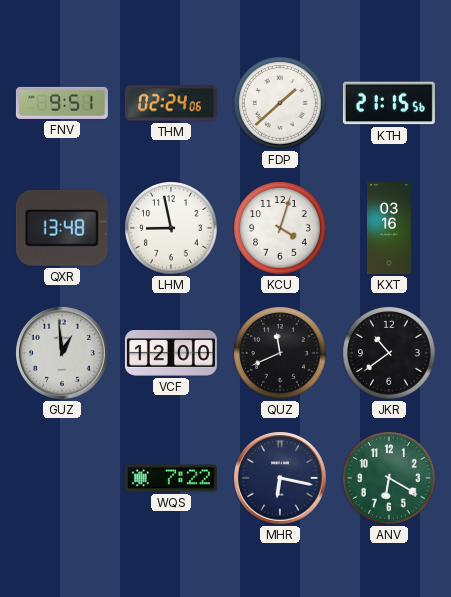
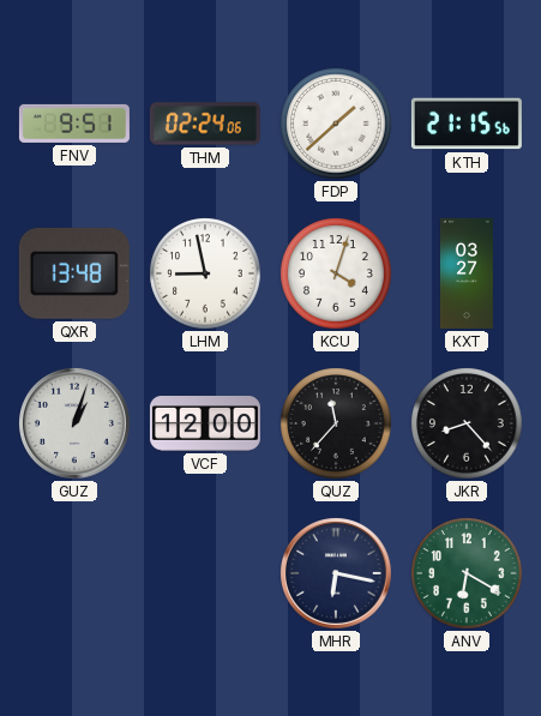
KXT: 03:16 -> 03:27 (467, 273)
GUZ: 12:59 -> 1:03 (76, 425)
QUZ: 11:41 -> 11:37 (336, 423)
JKR: 10:39 -> 8:23 (467, 423)
WQS: 7:22 -> none (171, 478)
